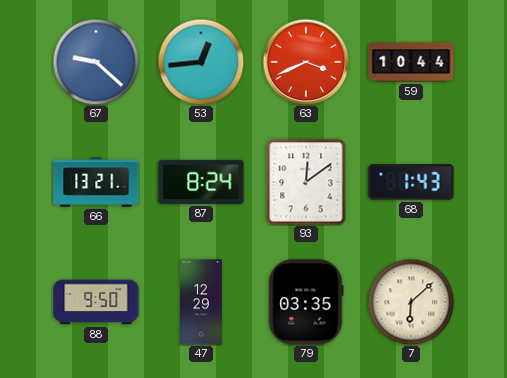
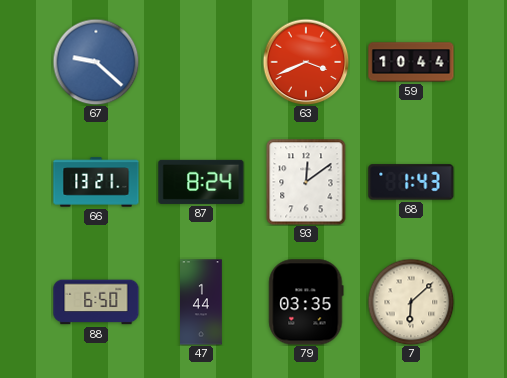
53: 12:44 -> none (201, 62)
88: 9:50 -> 6:50 (96, 302)
47: 12:29 -> 1:44 (202, 302)
